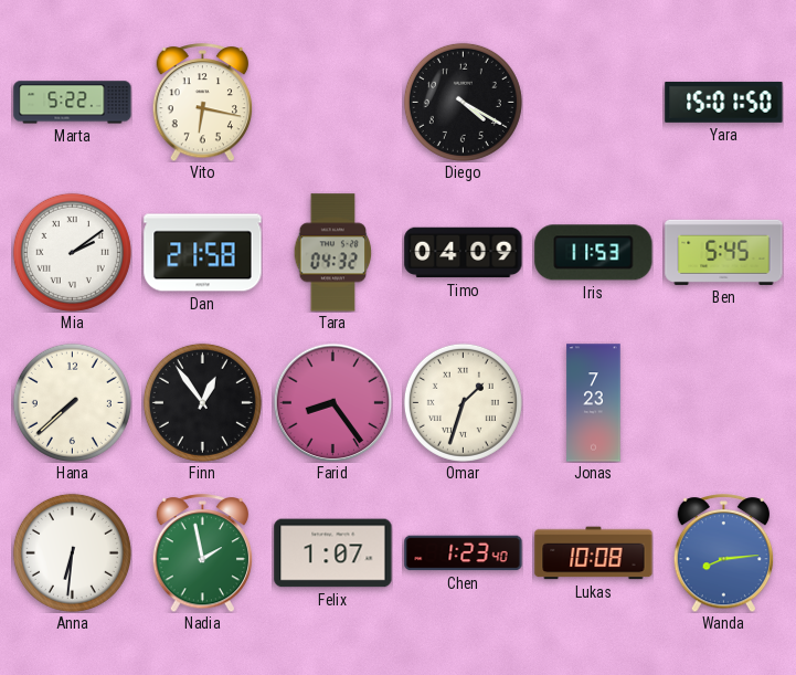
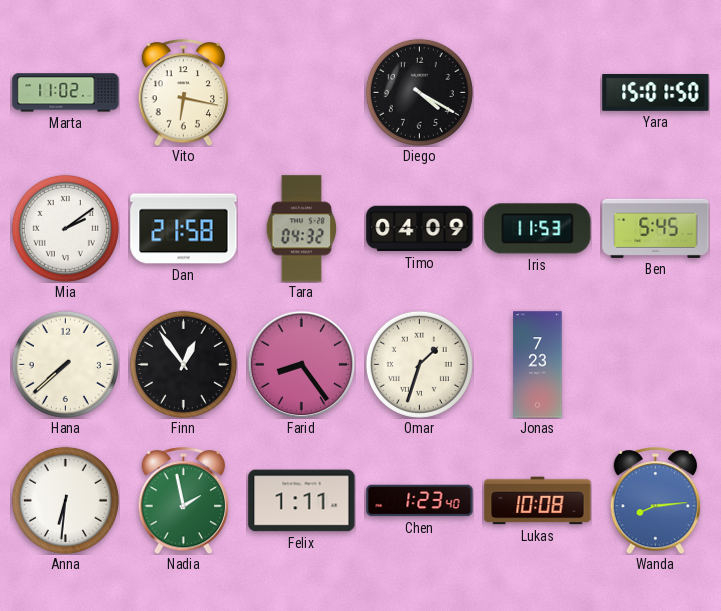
Marta: 5:22 -> 11:02 (66, 93)
Felix: 1:07 -> 1:11 (302, 501)
